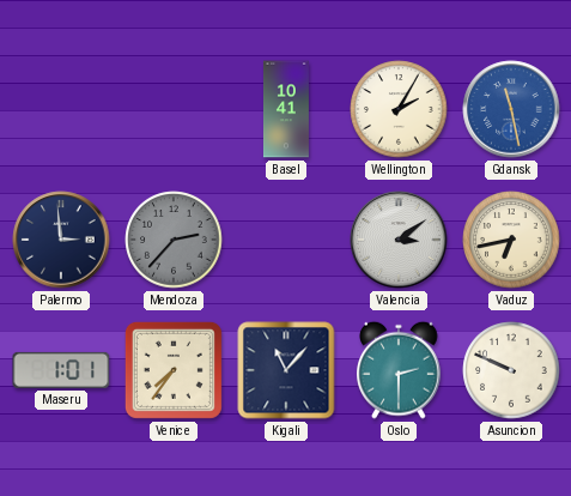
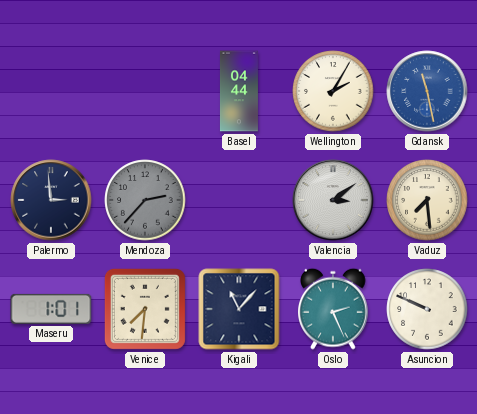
Basel: 10:41 -> 04:44 (239, 91)
Vaduz: 6:43 -> 7:29 (427, 200)
Venice: 7:36 -> 7:31 (145, 309)
Oslo: 2:30 -> 2:26 (334, 309)
